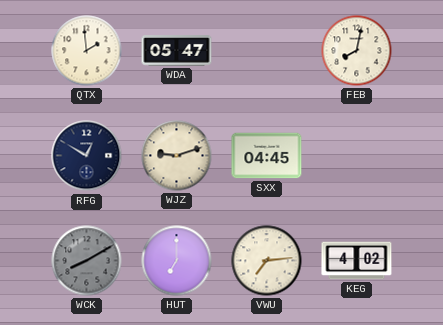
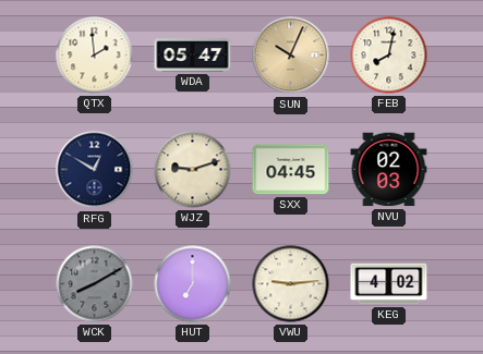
SUN: none -> 10:04 (291, 56)
NVU: none -> 02:03 (389, 170)
VWU: 7:14 -> 9:14 (291, 284)
